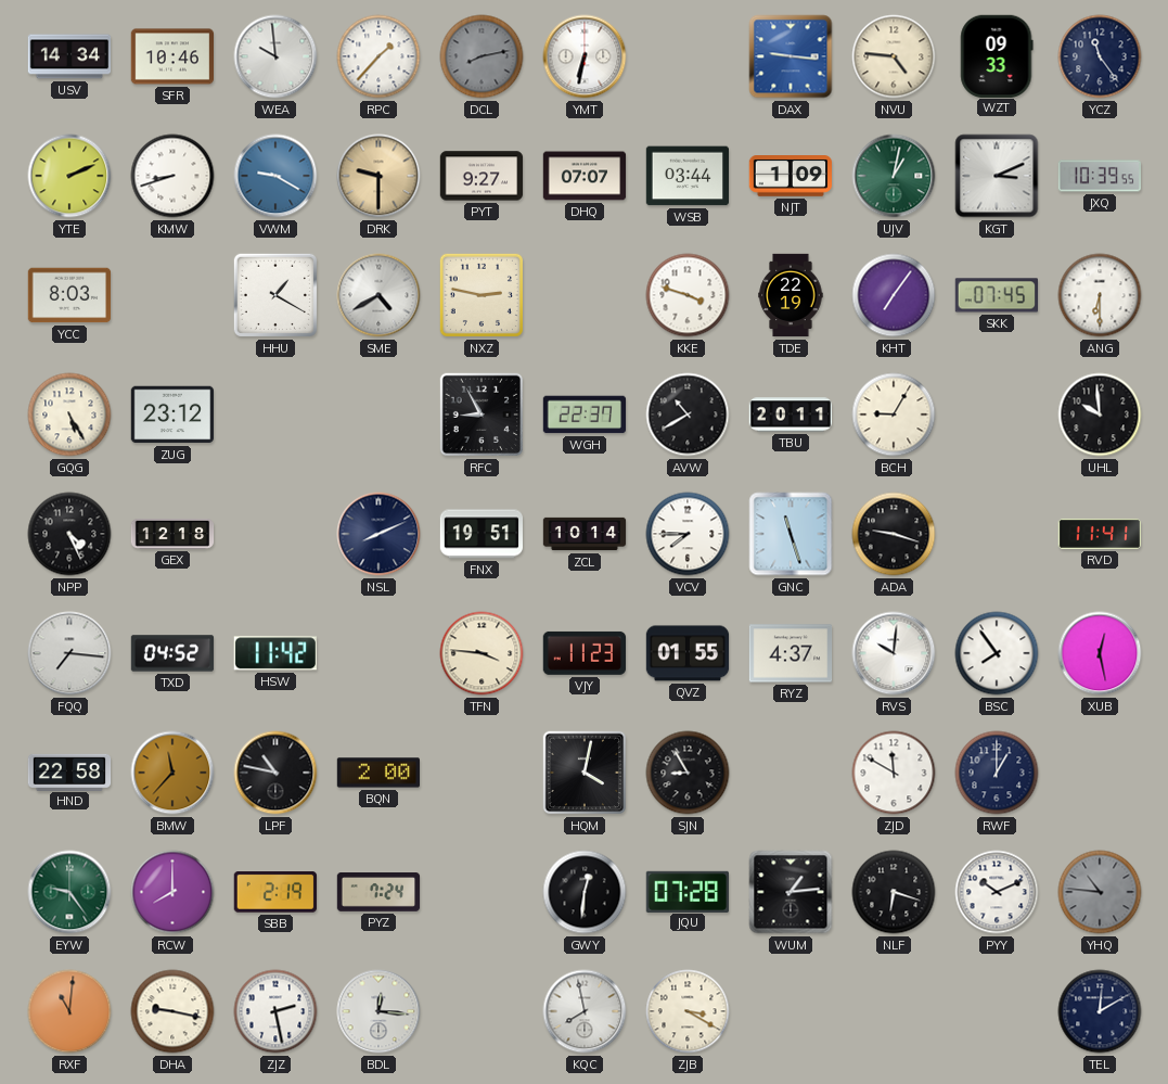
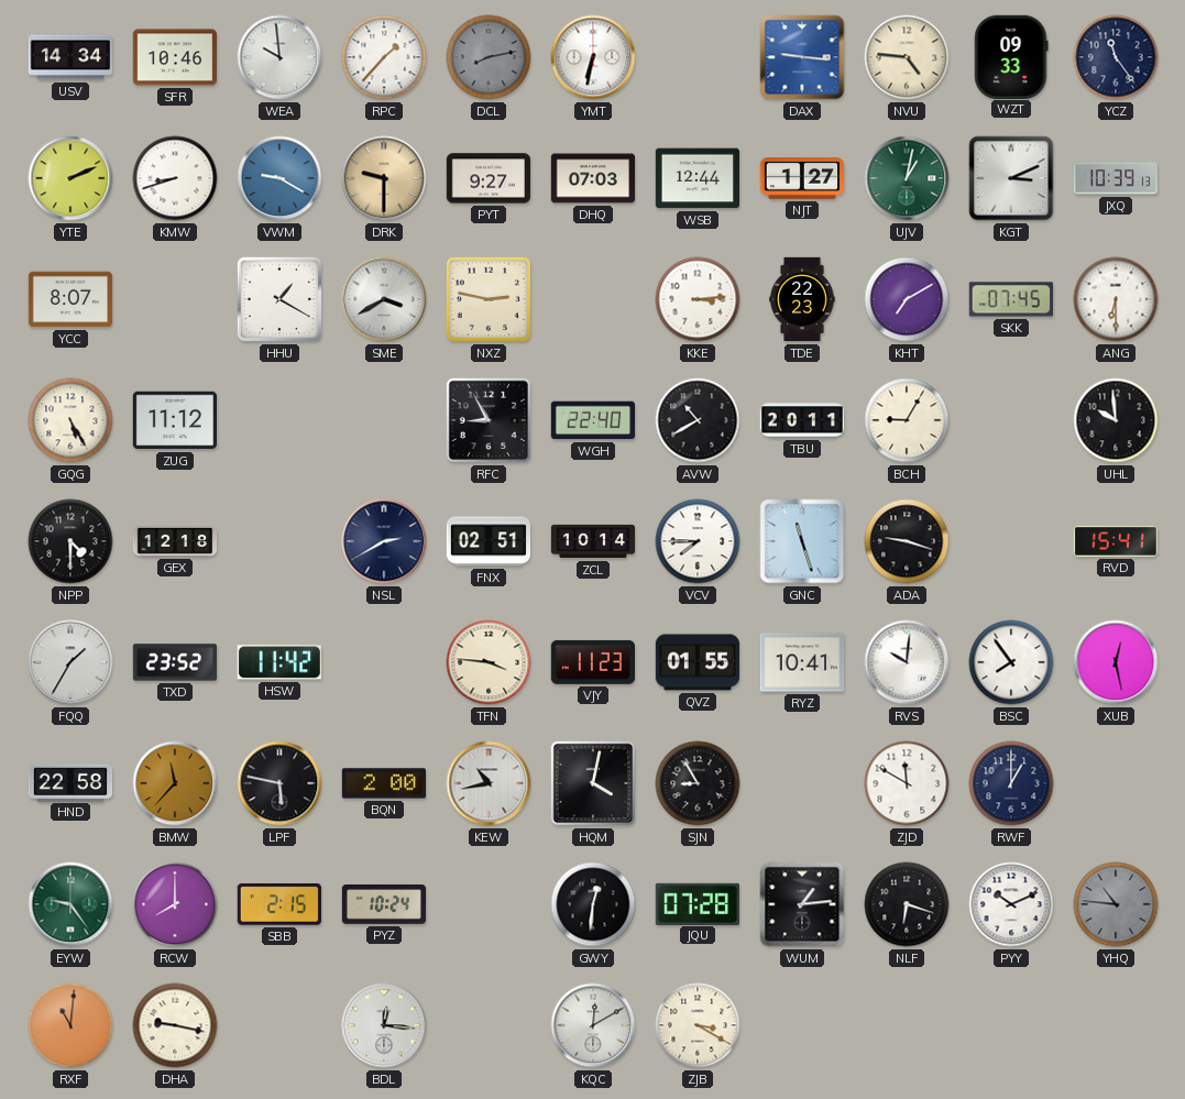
DHQ: 07:07 -> 07:03 (593, 178)
WSB: 03:44 -> 12:44 (698, 178)
NJT: 1:09 -> 1:27 (801, 179)
JXQ: 10:39:55 -> 10:39:13 (1115, 178)
YCC: 8:03 -> 8:07 (70, 299)
SME: 4:40 -> 3:40 (384, 299)
KKE: 3:48 -> 3:14 (698, 299)
TDE: 22:19 -> 22:23 (802, 299)
KHT: 7:06 -> 7:10 (907, 299)
ZUG: 23:12 -> 11:12 (174, 420)
WGH: 22:37 -> 22:40 (593, 420)
NPP: 4:26 -> 4:30 (70, 541)
NSL: 8:11 -> 2:40 (384, 541)
FNX: 19:51 -> 02:51 (489, 541)
RVD: 11:41 -> 15:41 (1116, 541)
FQQ: 7:16 -> 1:35 (70, 662)
TXD: 04:52 -> 23:52 (175, 662)
RYZ: 4:37 -> 10:41 (802, 662)
LPF: 10:47 -> 5:47 (279, 783)
KEW: none -> 10:43 (489, 783)
SBB: 2:19 -> 2:15 (279, 905)
PYZ: 7:24 -> 10:24 (384, 904)
ZJZ: 2:28 -> none (275, 1011)
KQC: 7:58 -> 12:10 (593, 1025)
TEL: 12:10 -> none (1100, 1011)
